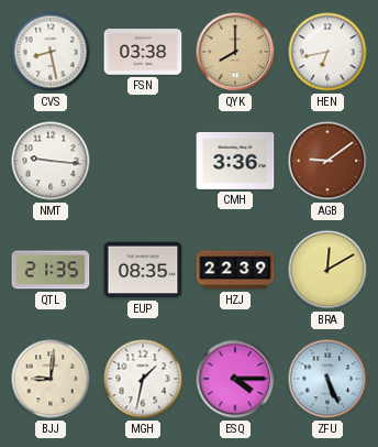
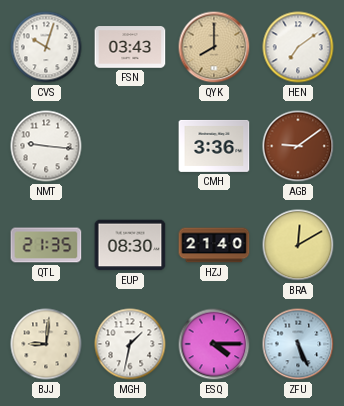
CVS: 8:28 -> 10:03 (46, 47)
FSN: 03:38 -> 03:43 (130, 47)
HEN: 6:43 -> 7:09 (298, 47)
EUP: 08:35 -> 08:30 (130, 245)
HZJ: 22:39 -> 21:40 (214, 245)
